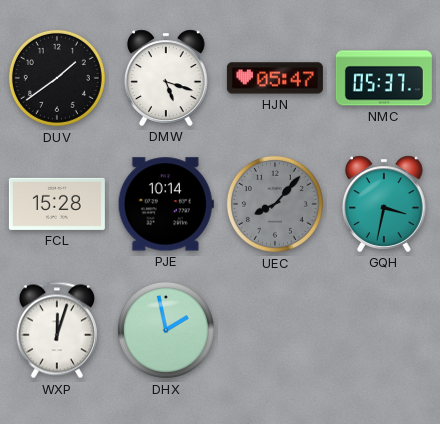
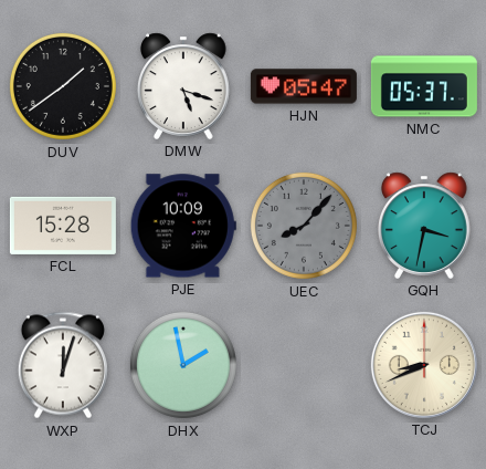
PJE: 10:14 -> 10:09 (183, 226)
TCJ: none -> 8:41 (424, 365)
